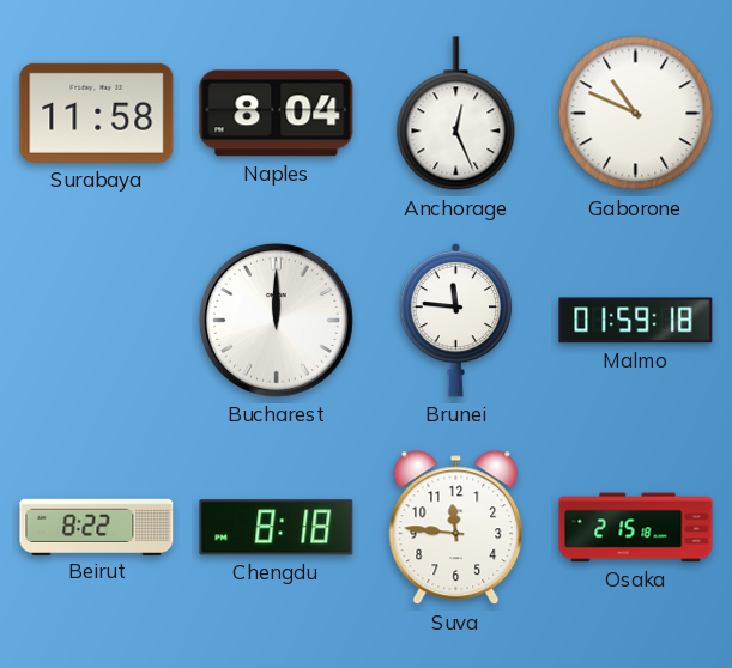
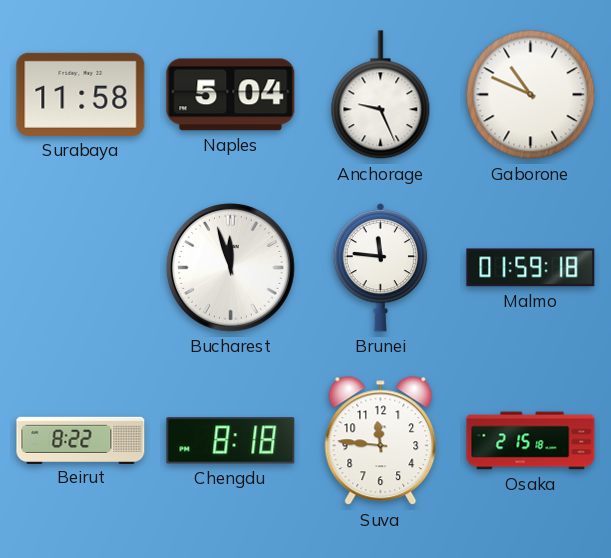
Naples: 8:04 -> 5:04 (231, 95)
Anchorage: 12:26 -> 9:26 (381, 95)
Bucharest: 12:00 -> 11:57 (230, 267)
